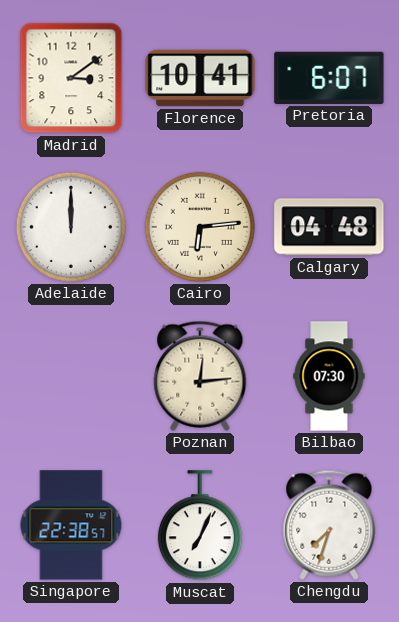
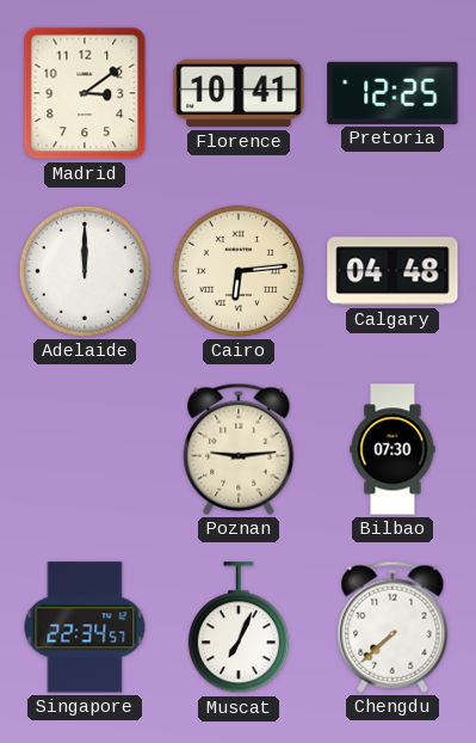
Pretoria: 6:07 -> 12:25 (392, 93)
Poznan: 12:14 -> 9:14 (239, 449)
Singapore: 22:38 -> 22:34 (85, 627)
Chengdu: 7:33 -> 7:38 (392, 627)
